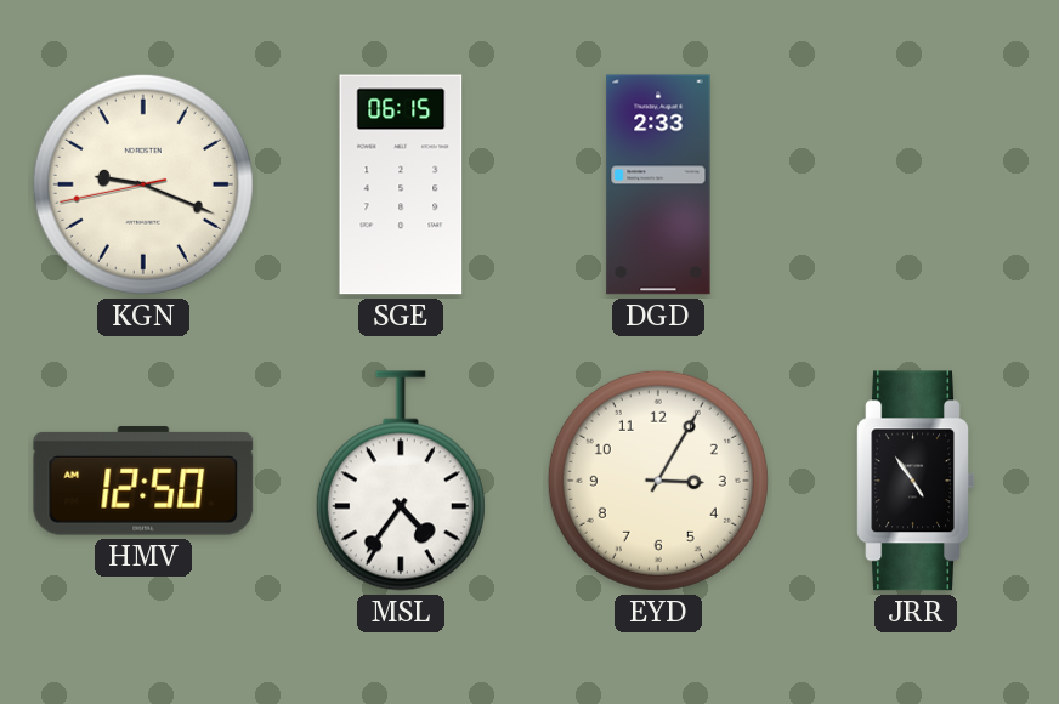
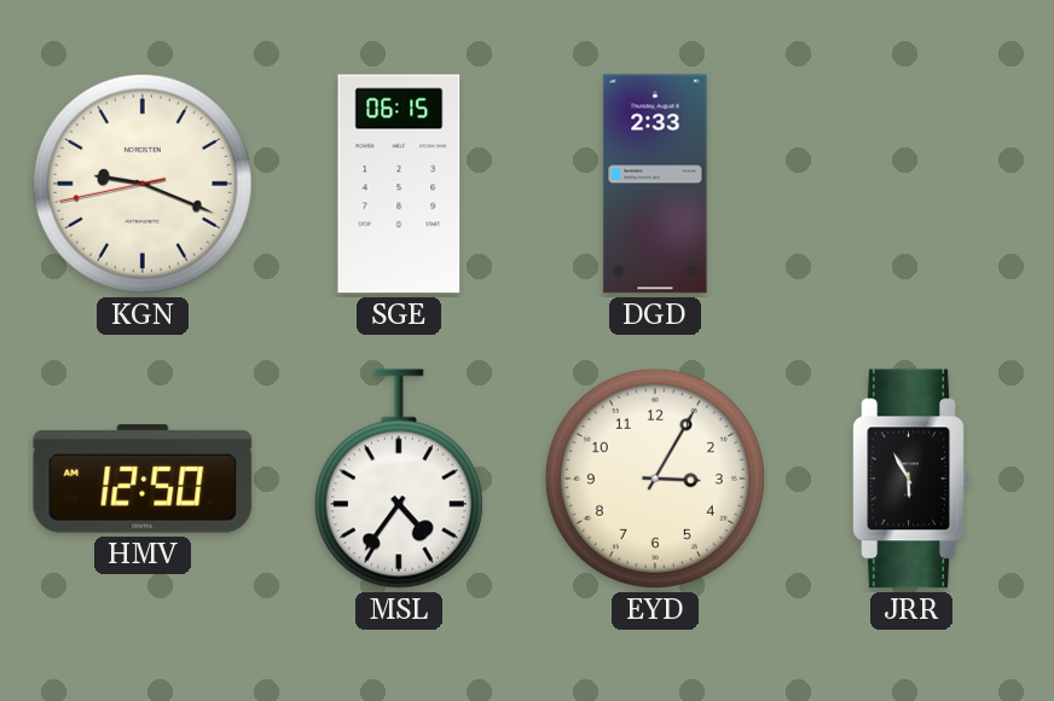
JRR: 4:54 -> 5:55 (911, 479)
